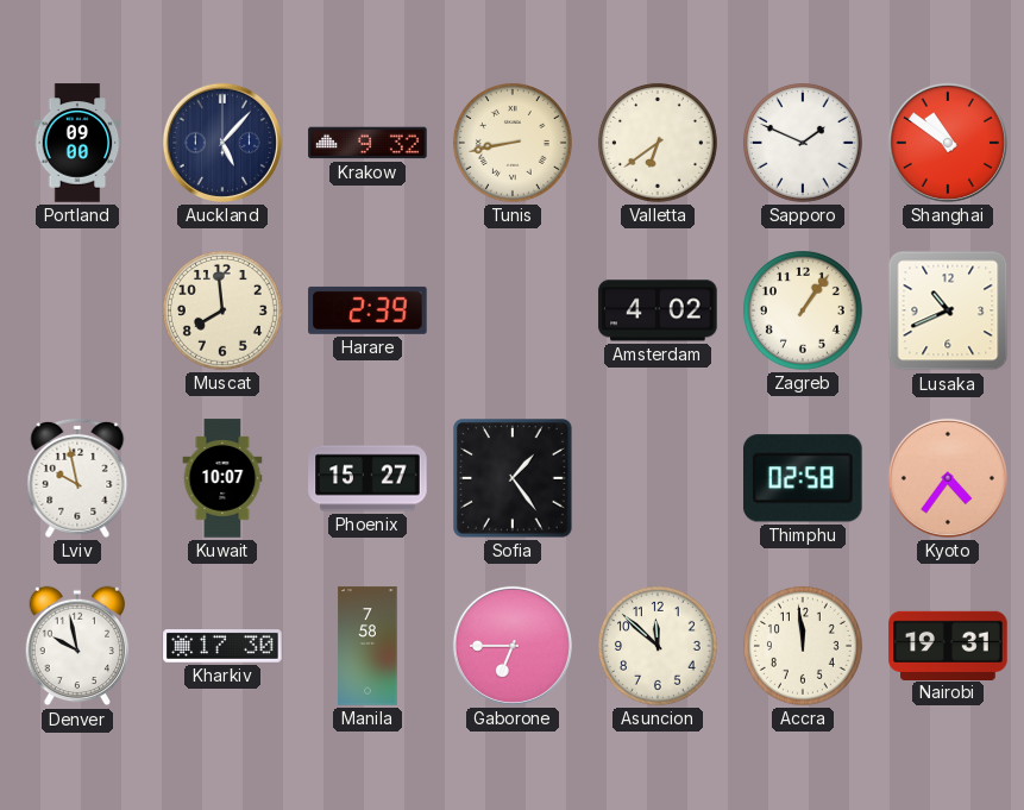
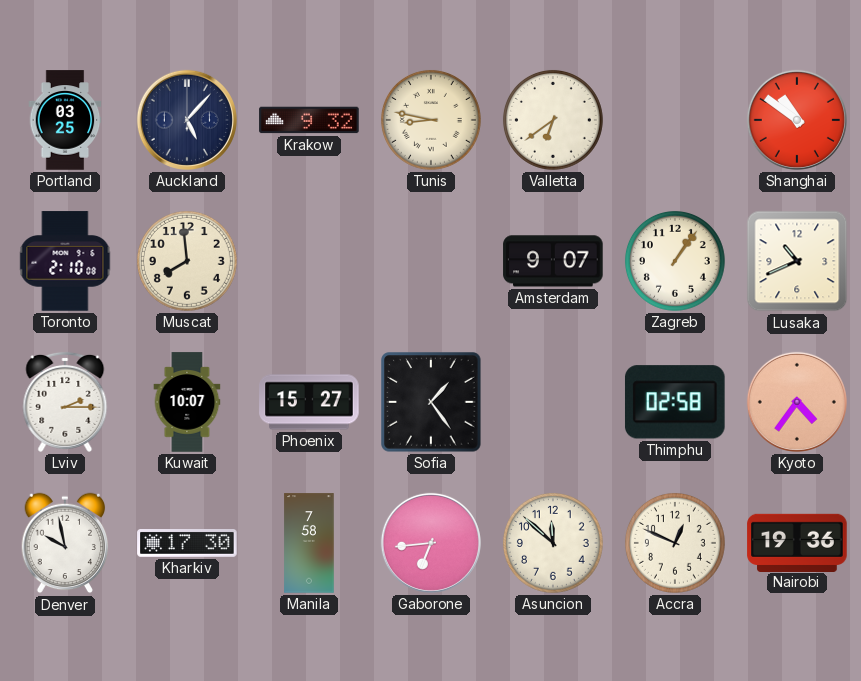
Portland: 09:00 -> 03:25 (65, 120)
Tunis: 8:43 -> 8:47 (431, 120)
Sapporo: 1:49 -> none (803, 143)
Toronto: none -> 2:10 (65, 261)
Harare: 2:39 -> none (367, 310)
Amsterdam: 4:02 -> 9:07 (553, 261)
Lviv: 9:58 -> 2:15 (65, 402)
Gaborone: 6:45 -> 6:44 (431, 543)
Accra: 11:59 -> 12:49 (675, 543)
Nairobi: 19:31 -> 19:36 (797, 542)
